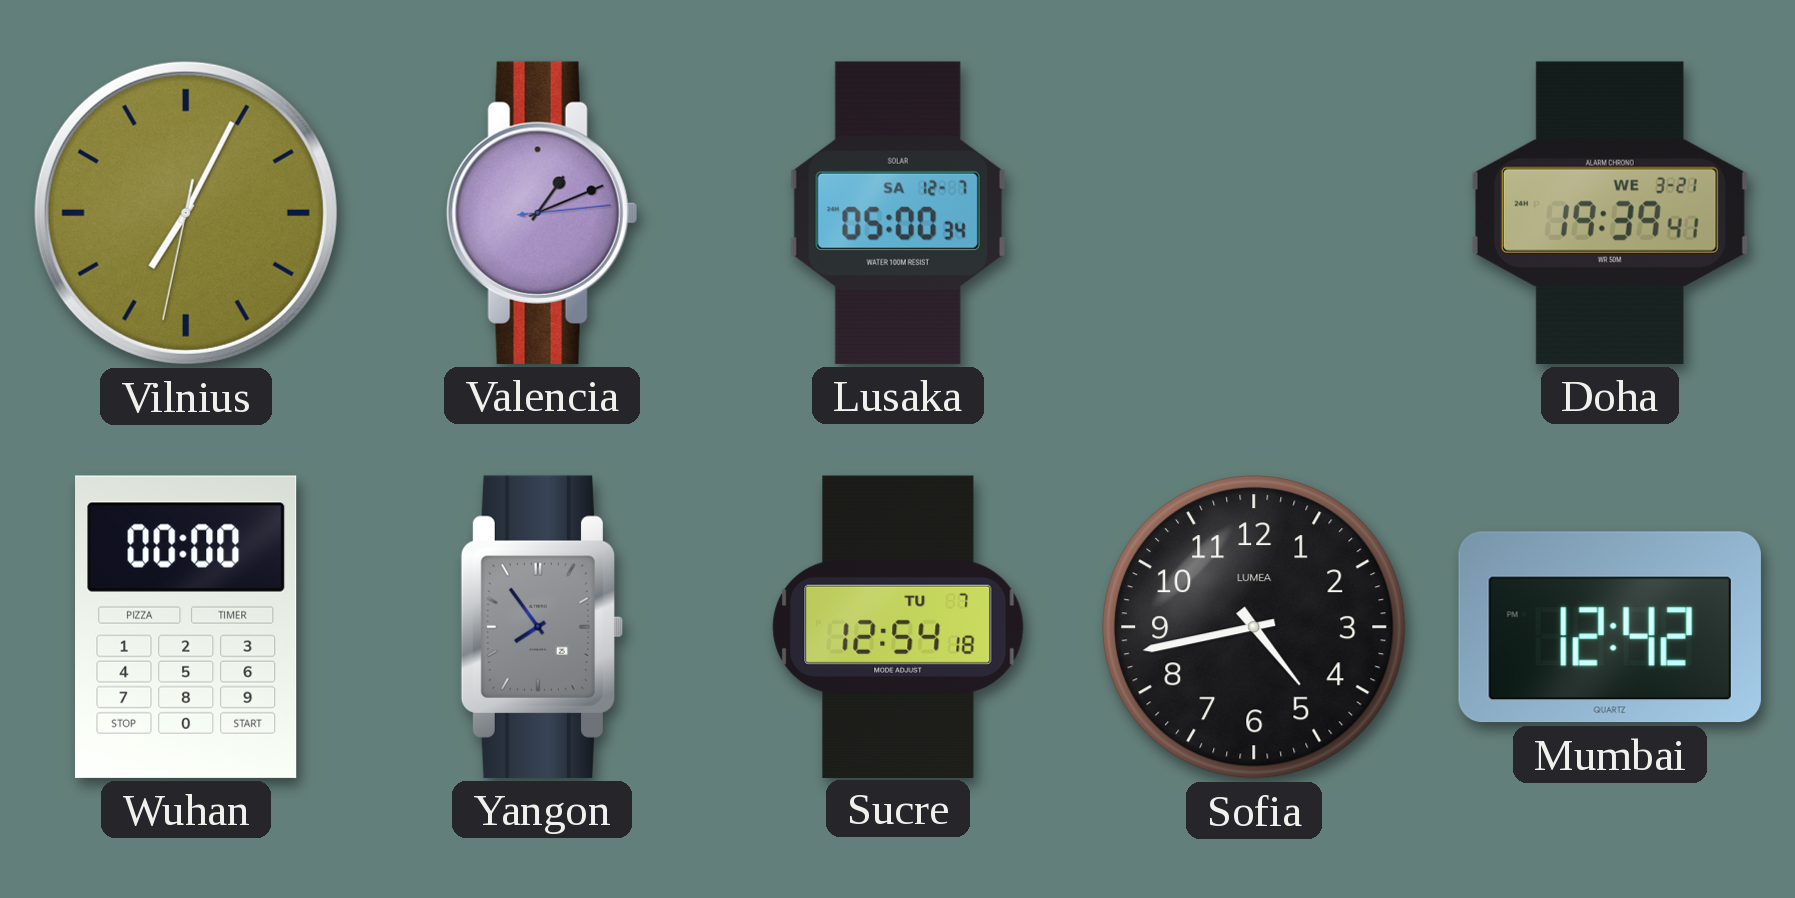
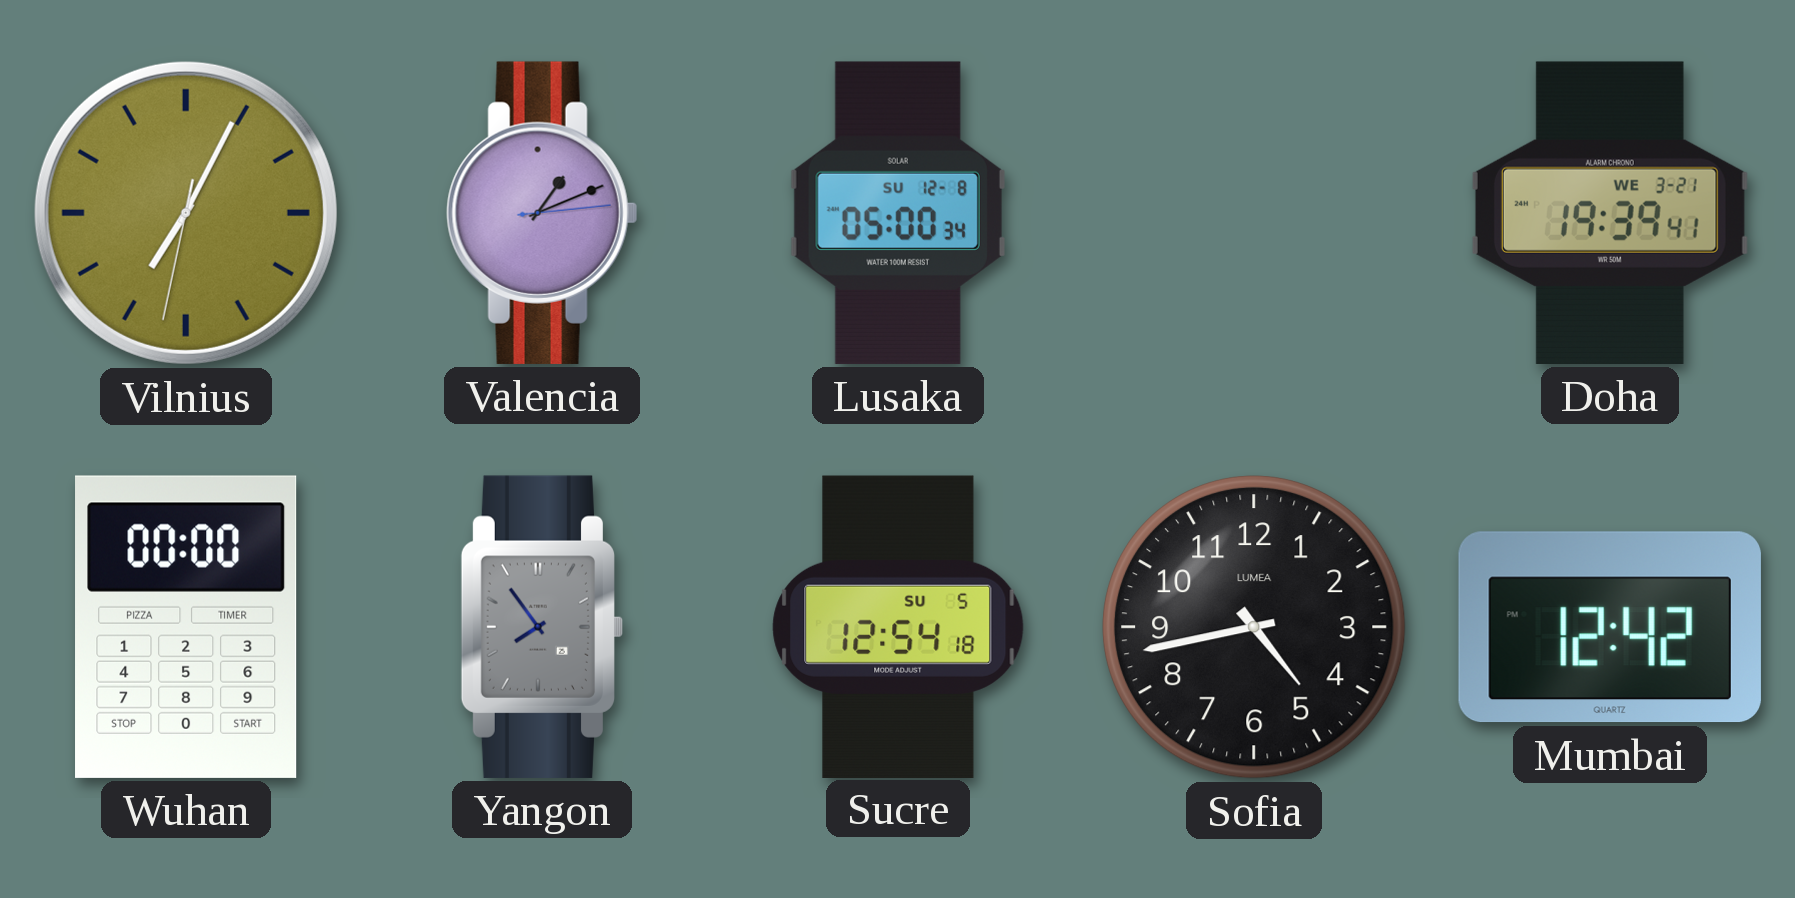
Lusaka date: SA 12-7 -> SU 12-8 (898, 213)
Sucre date: TU 7 -> SU 5 (898, 626)
